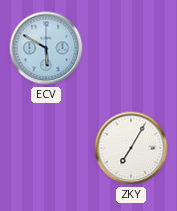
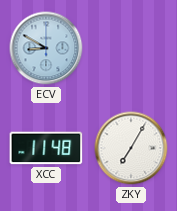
ECV: 5:50 -> 8:50 (46, 48)
XCC: none -> 11:48 (46, 148)
